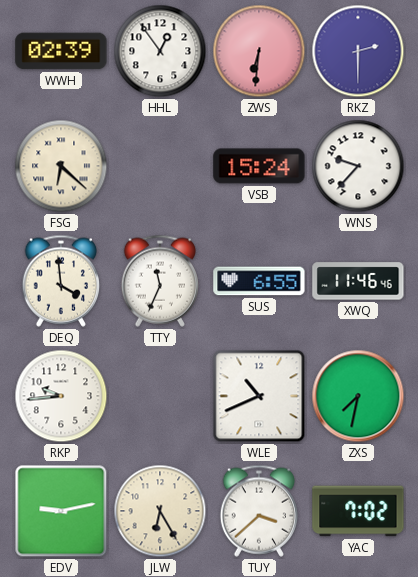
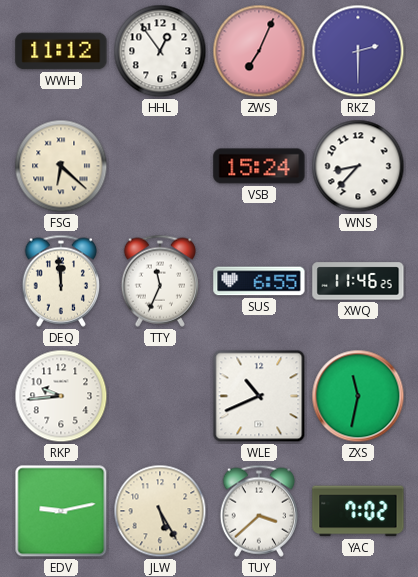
WWH: 02:39 -> 11:12 (61, 51)
ZWS: 6:31 -> 7:04 (259, 51)
WNS: 9:37 -> 8:37 (358, 166)
DEQ: 3:59 -> 11:59 (60, 281)
XWQ: 11:46:46 -> 11:46:25 (358, 281)
ZXS: 7:32 -> 11:32 (358, 396)
JLW: 6:25 -> 5:25 (160, 511)
